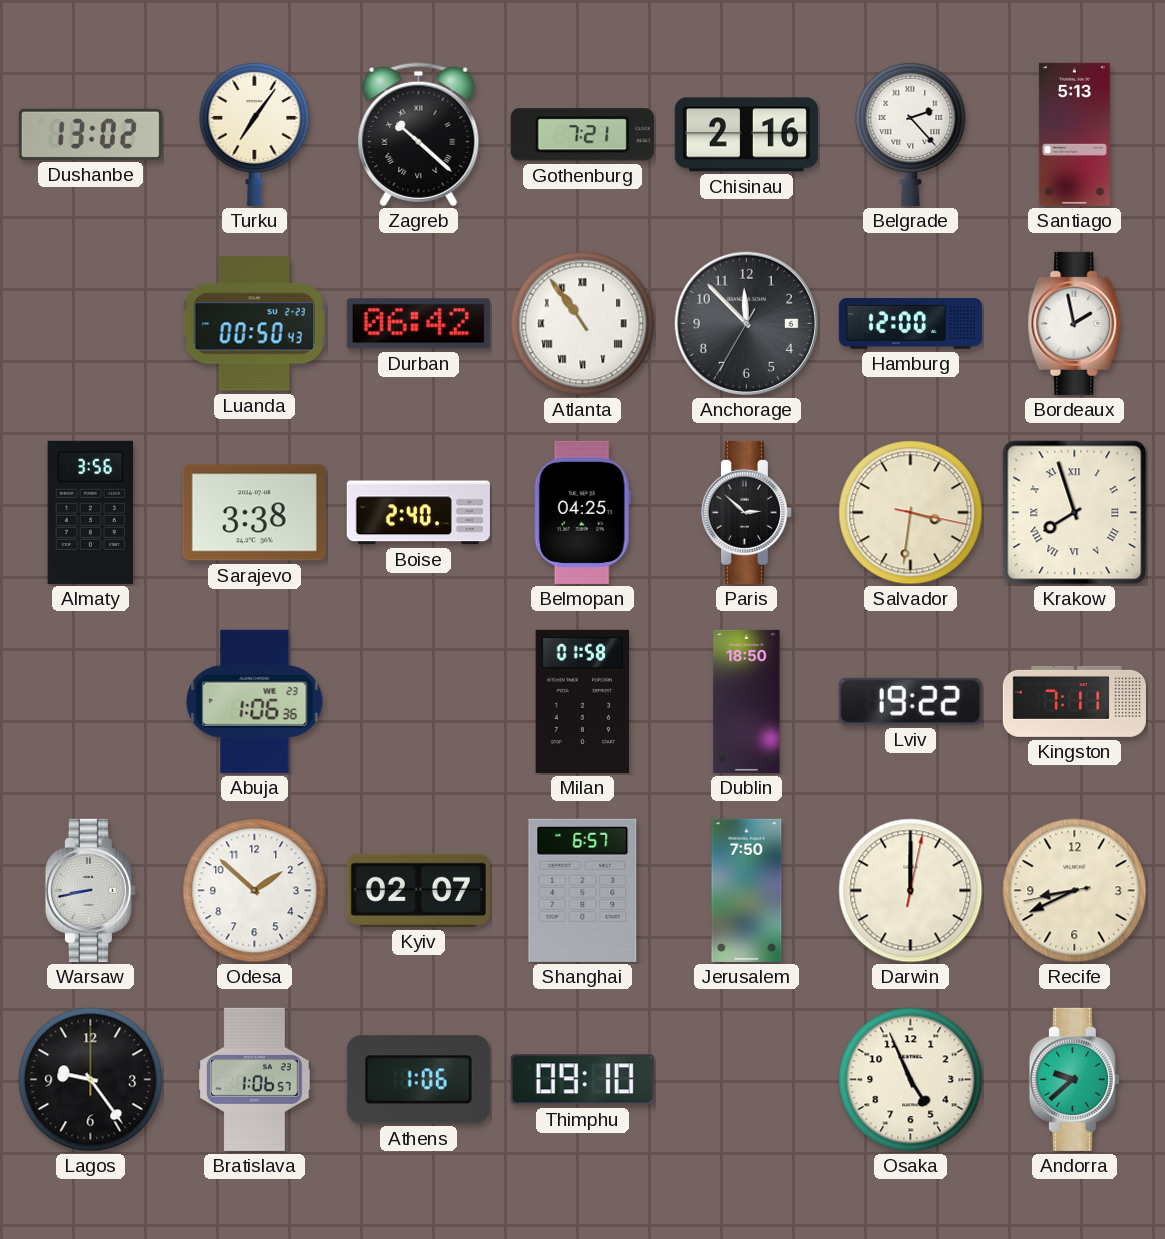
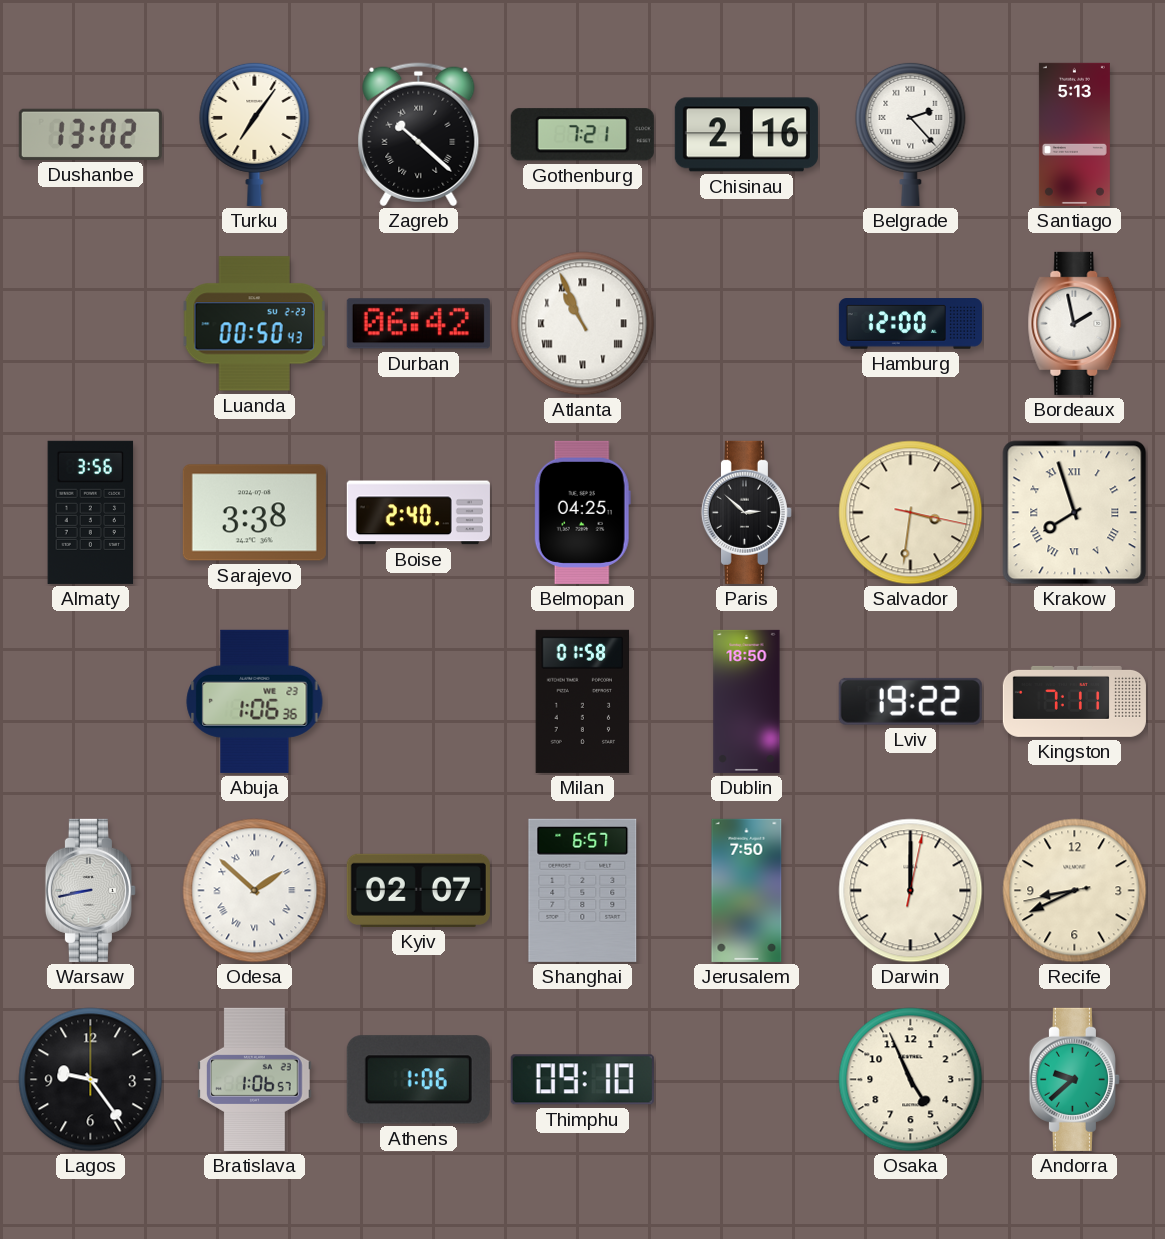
Atlanta: 10:54 -> 10:56 (583, 324)
Anchorage: 11:52 -> none (746, 323)
Odesa numerals: Arabic -> Roman (255, 891)
